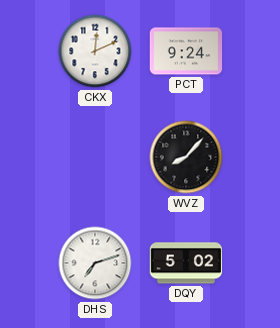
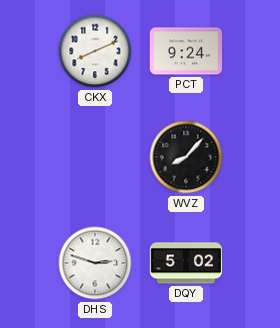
CKX: 12:11 -> 8:11 (95, 51)
DHS: 7:12 -> 2:48 (95, 263)
